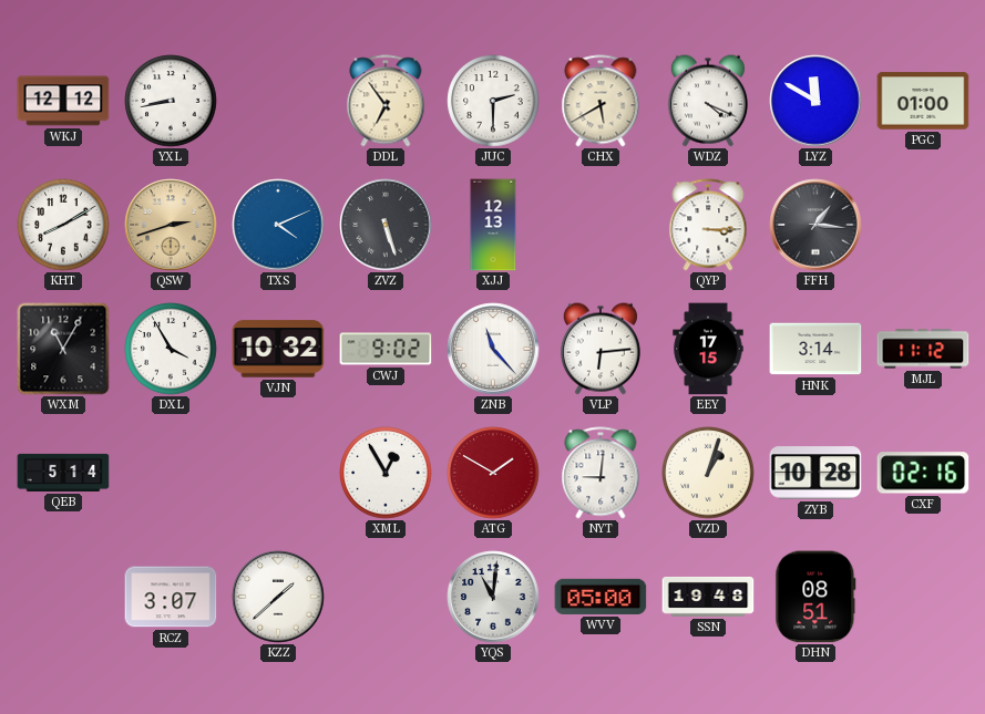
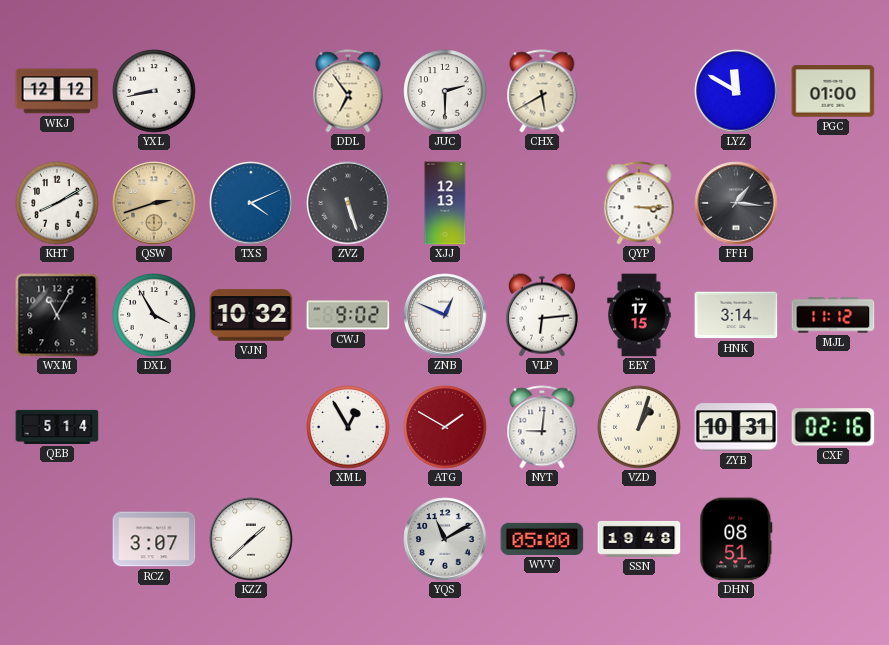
WDZ: 4:19 -> none (708, 101)
ZNB: 11:23 -> 12:49 (445, 315)
ZYB: 10:28 -> 10:31 (736, 427)
YQS: 11:01 -> 11:10 (445, 539)
